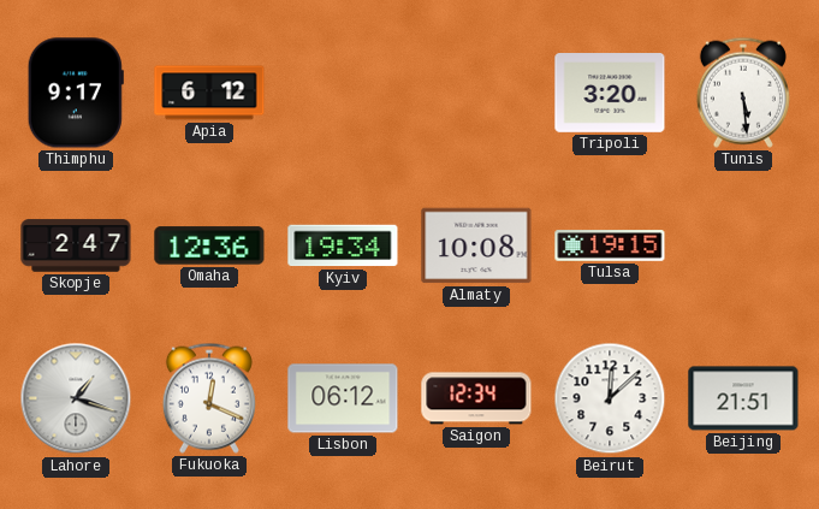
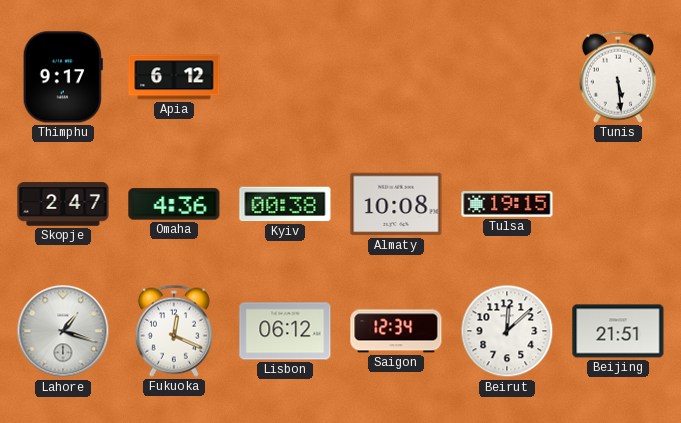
Tripoli: 3:20 -> none (610, 94)
Omaha: 12:36 -> 4:36 (174, 204)
Kyiv: 19:34 -> 00:38 (285, 204)
